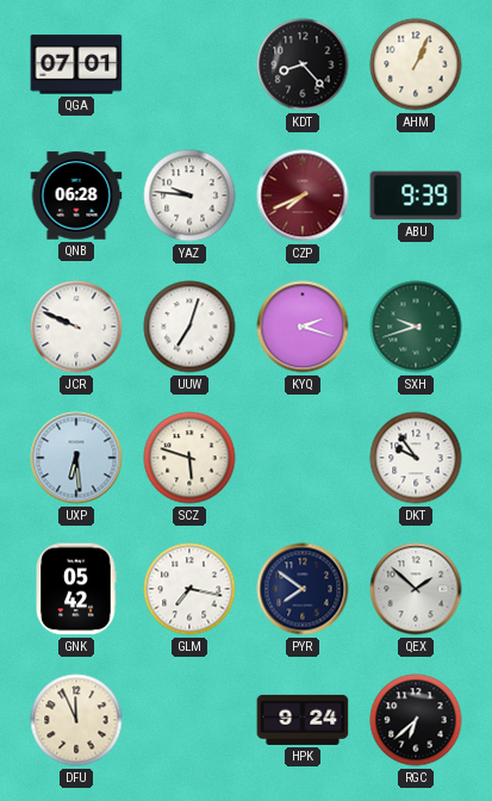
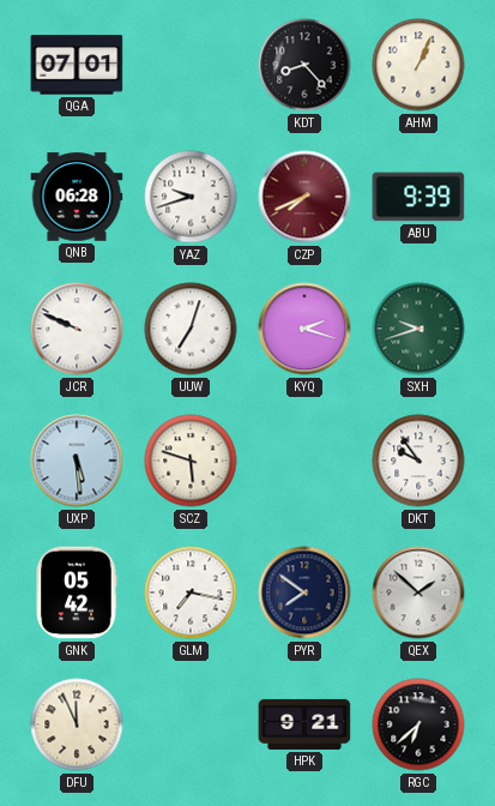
YAZ: 9:46 -> 9:42 (191, 197)
UXP: 6:29 -> 5:29 (77, 461)
HPK: 9:24 -> 9:21 (304, 724)
